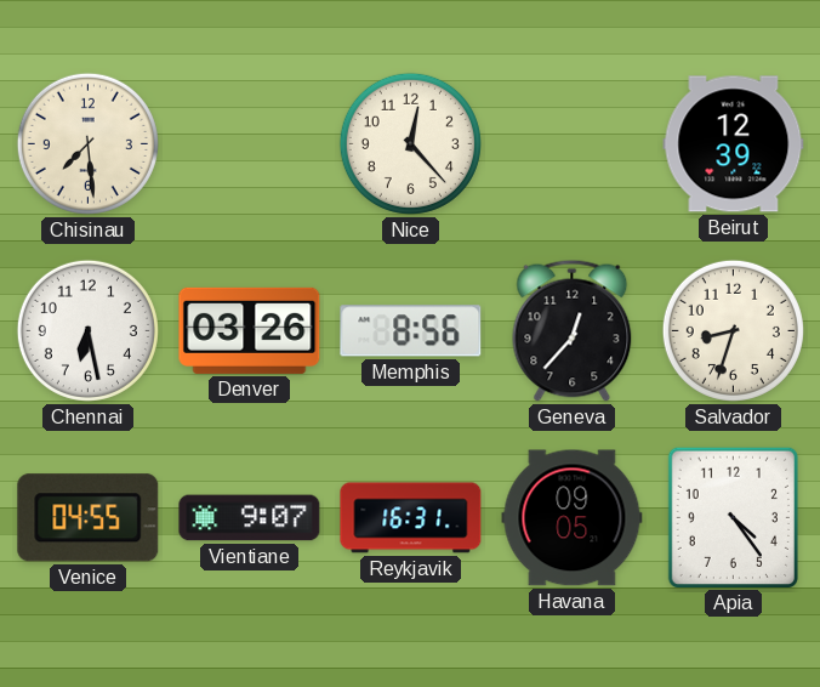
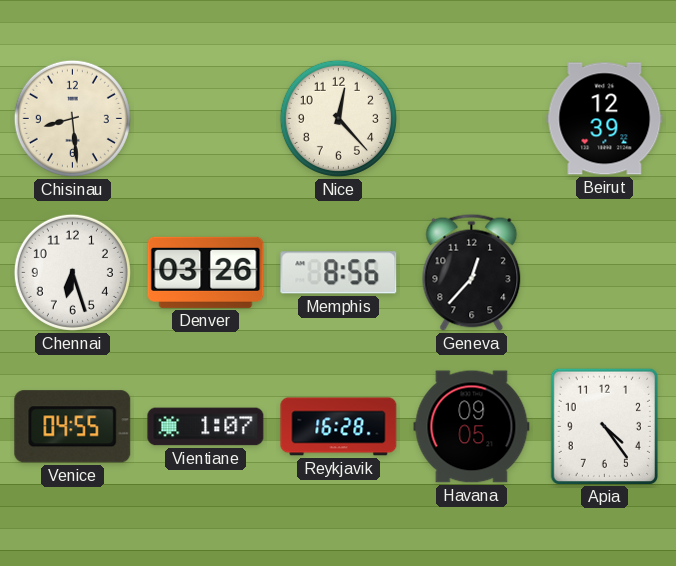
Chisinau: 7:29 -> 8:29 (72, 118)
Chennai: 6:28 -> 6:27 (72, 272)
Salvador: 8:33 -> none (733, 330)
Vientiane: 9:07 -> 1:07 (206, 427)
Reykjavik: 16:31 -> 16:28 (339, 427)
